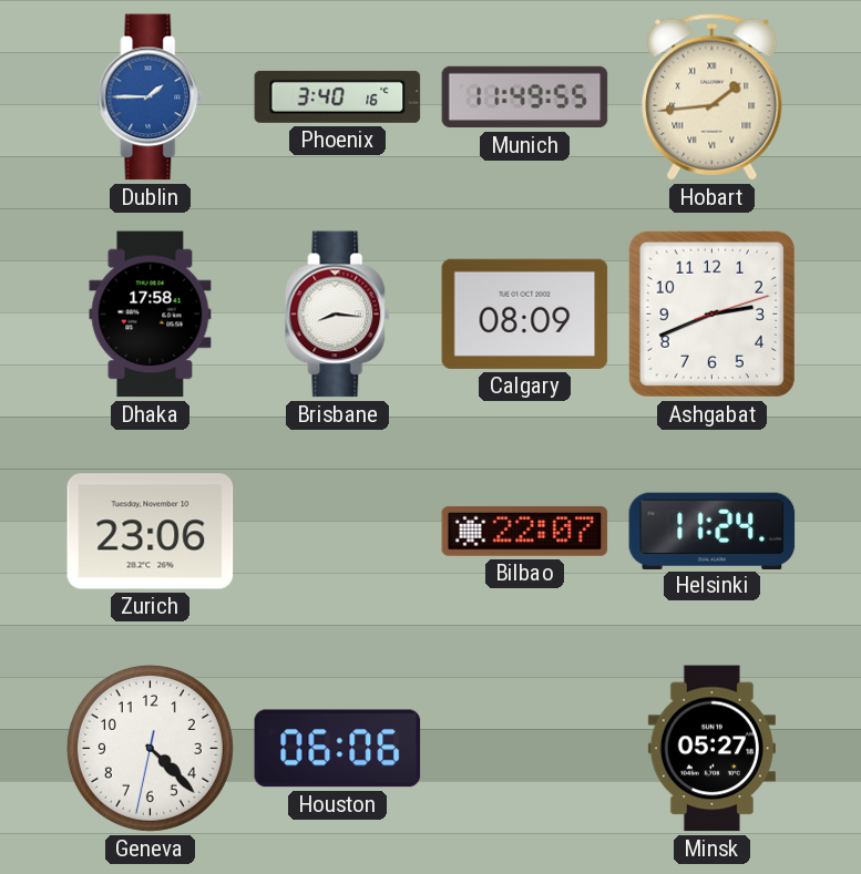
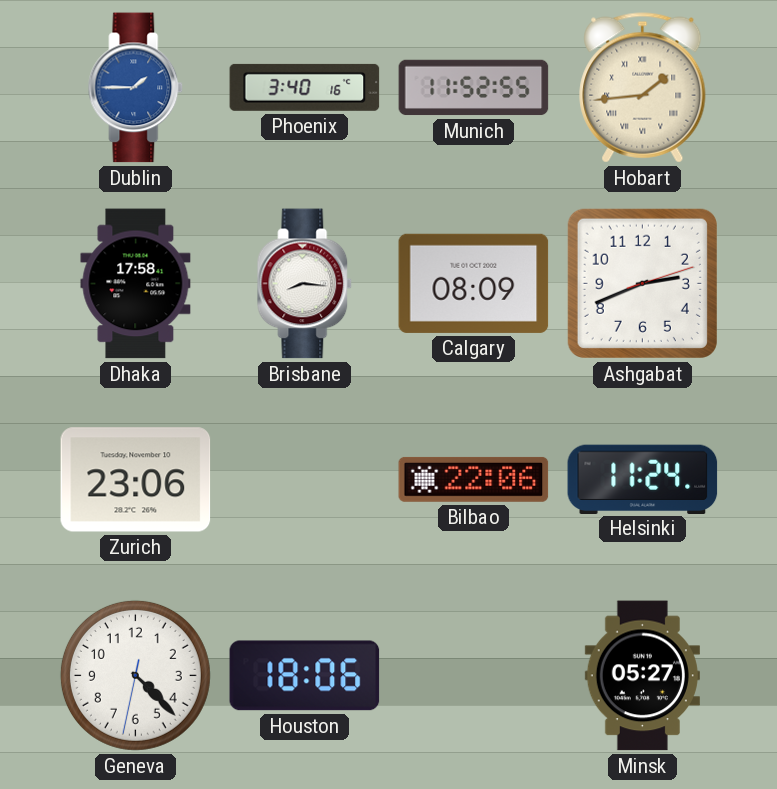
Munich: 11:49 -> 11:52 (474, 88)
Bilbao: 22:07 -> 22:06 (474, 479)
Houston: 06:06 -> 18:06 (305, 676)
